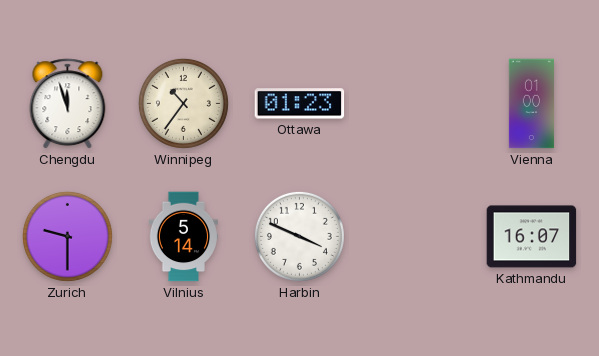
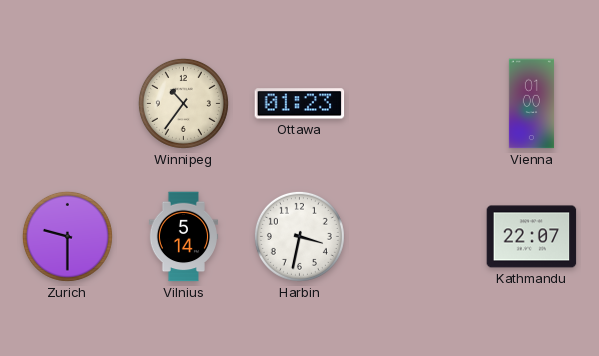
Chengdu: 11:57 -> none (68, 104)
Harbin: 3:49 -> 3:32 (299, 236)
Kathmandu: 16:07 -> 22:07 (532, 237)
